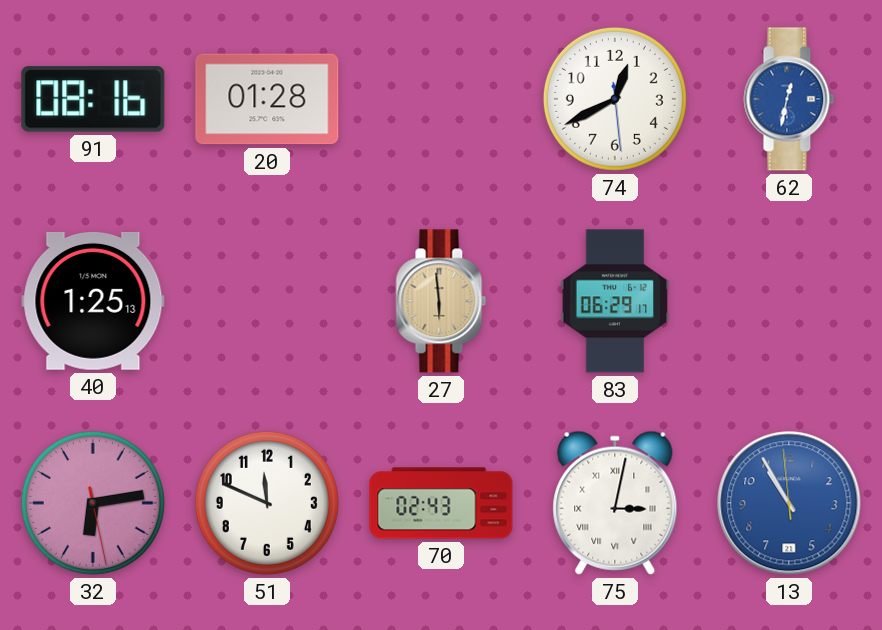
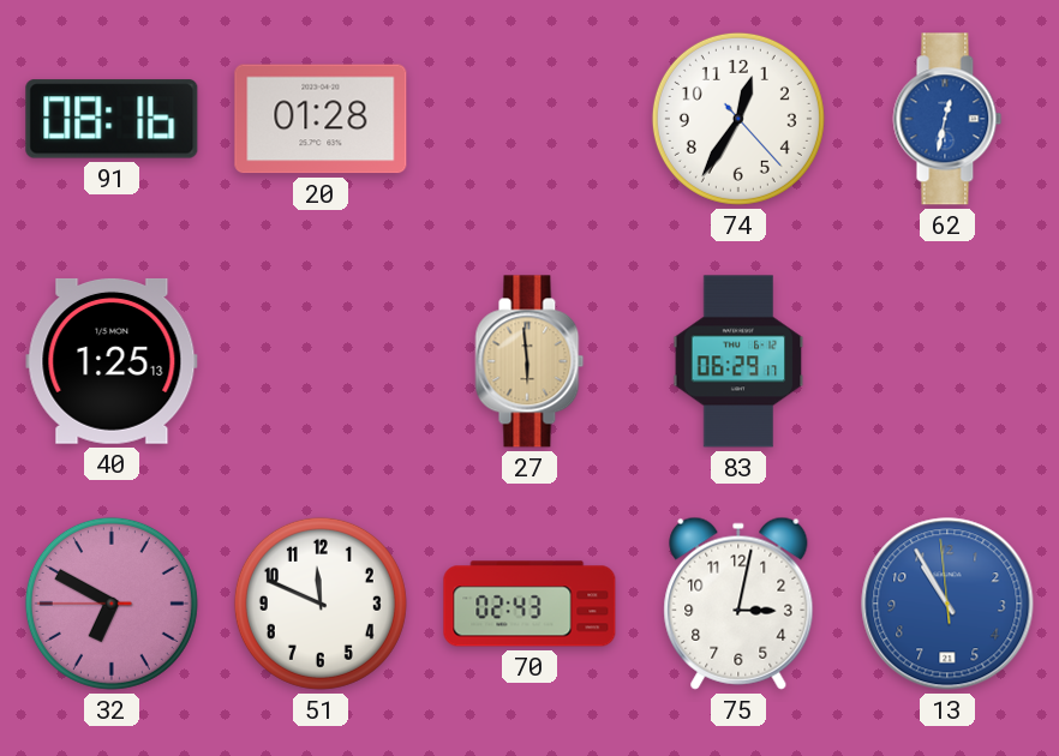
74: 12:40 -> 12:35 (738, 119)
32: 6:13 -> 6:49 (112, 604)
75 numerals: Roman -> Arabic (738, 604)
